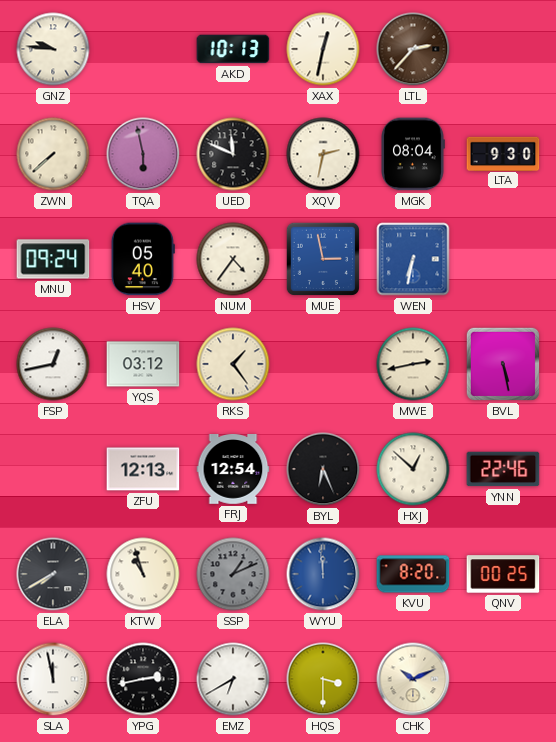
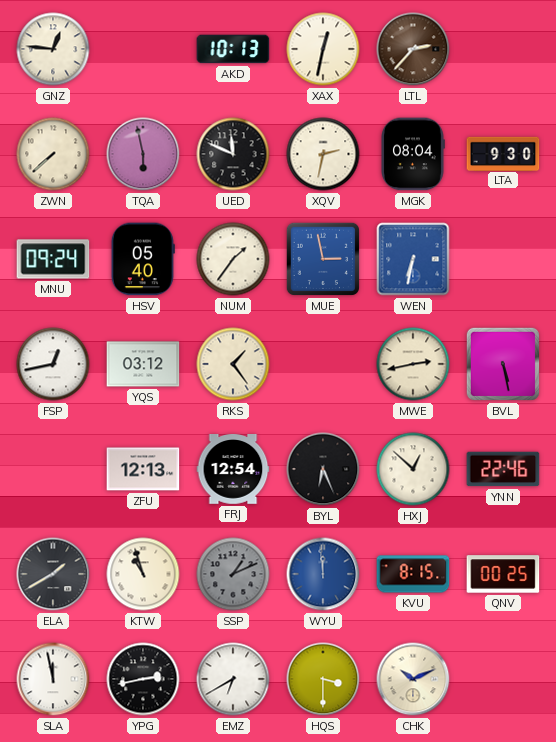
GNZ: 9:46 -> 12:46 (53, 49)
NUM: 4:36 -> 1:36 (233, 259)
ELA: 7:40 -> 1:40 (53, 574)
KVU: 8:20 -> 8:15 (413, 574)
